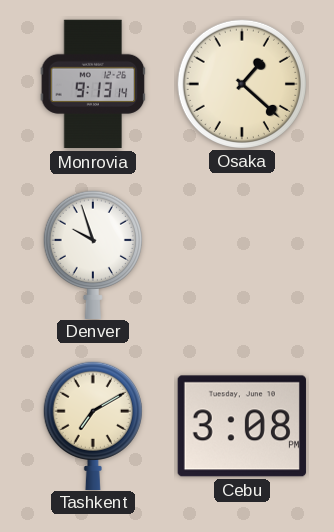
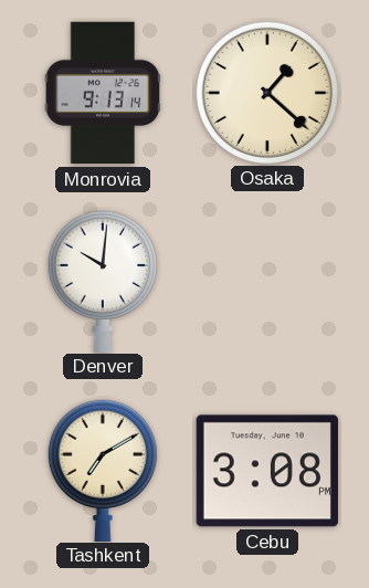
Denver: 9:57 -> 10:01 (103, 281)
